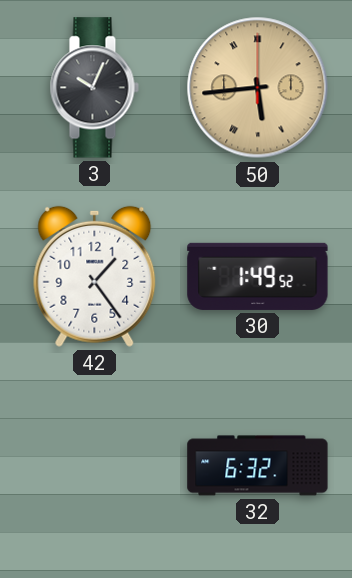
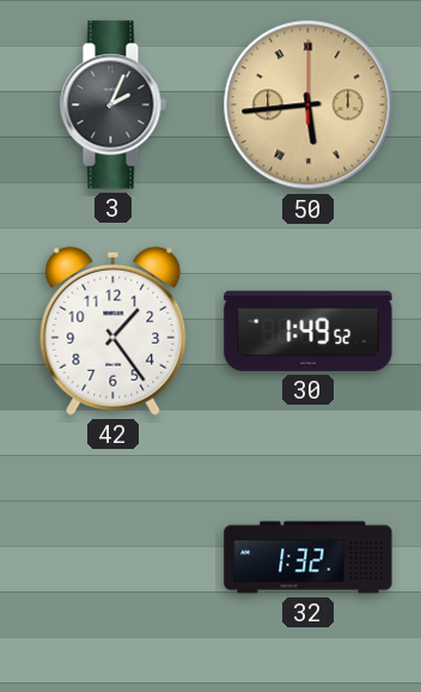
3: 10:04 -> 2:04 (112, 105)
32: 6:32 -> 1:32 (309, 558)
